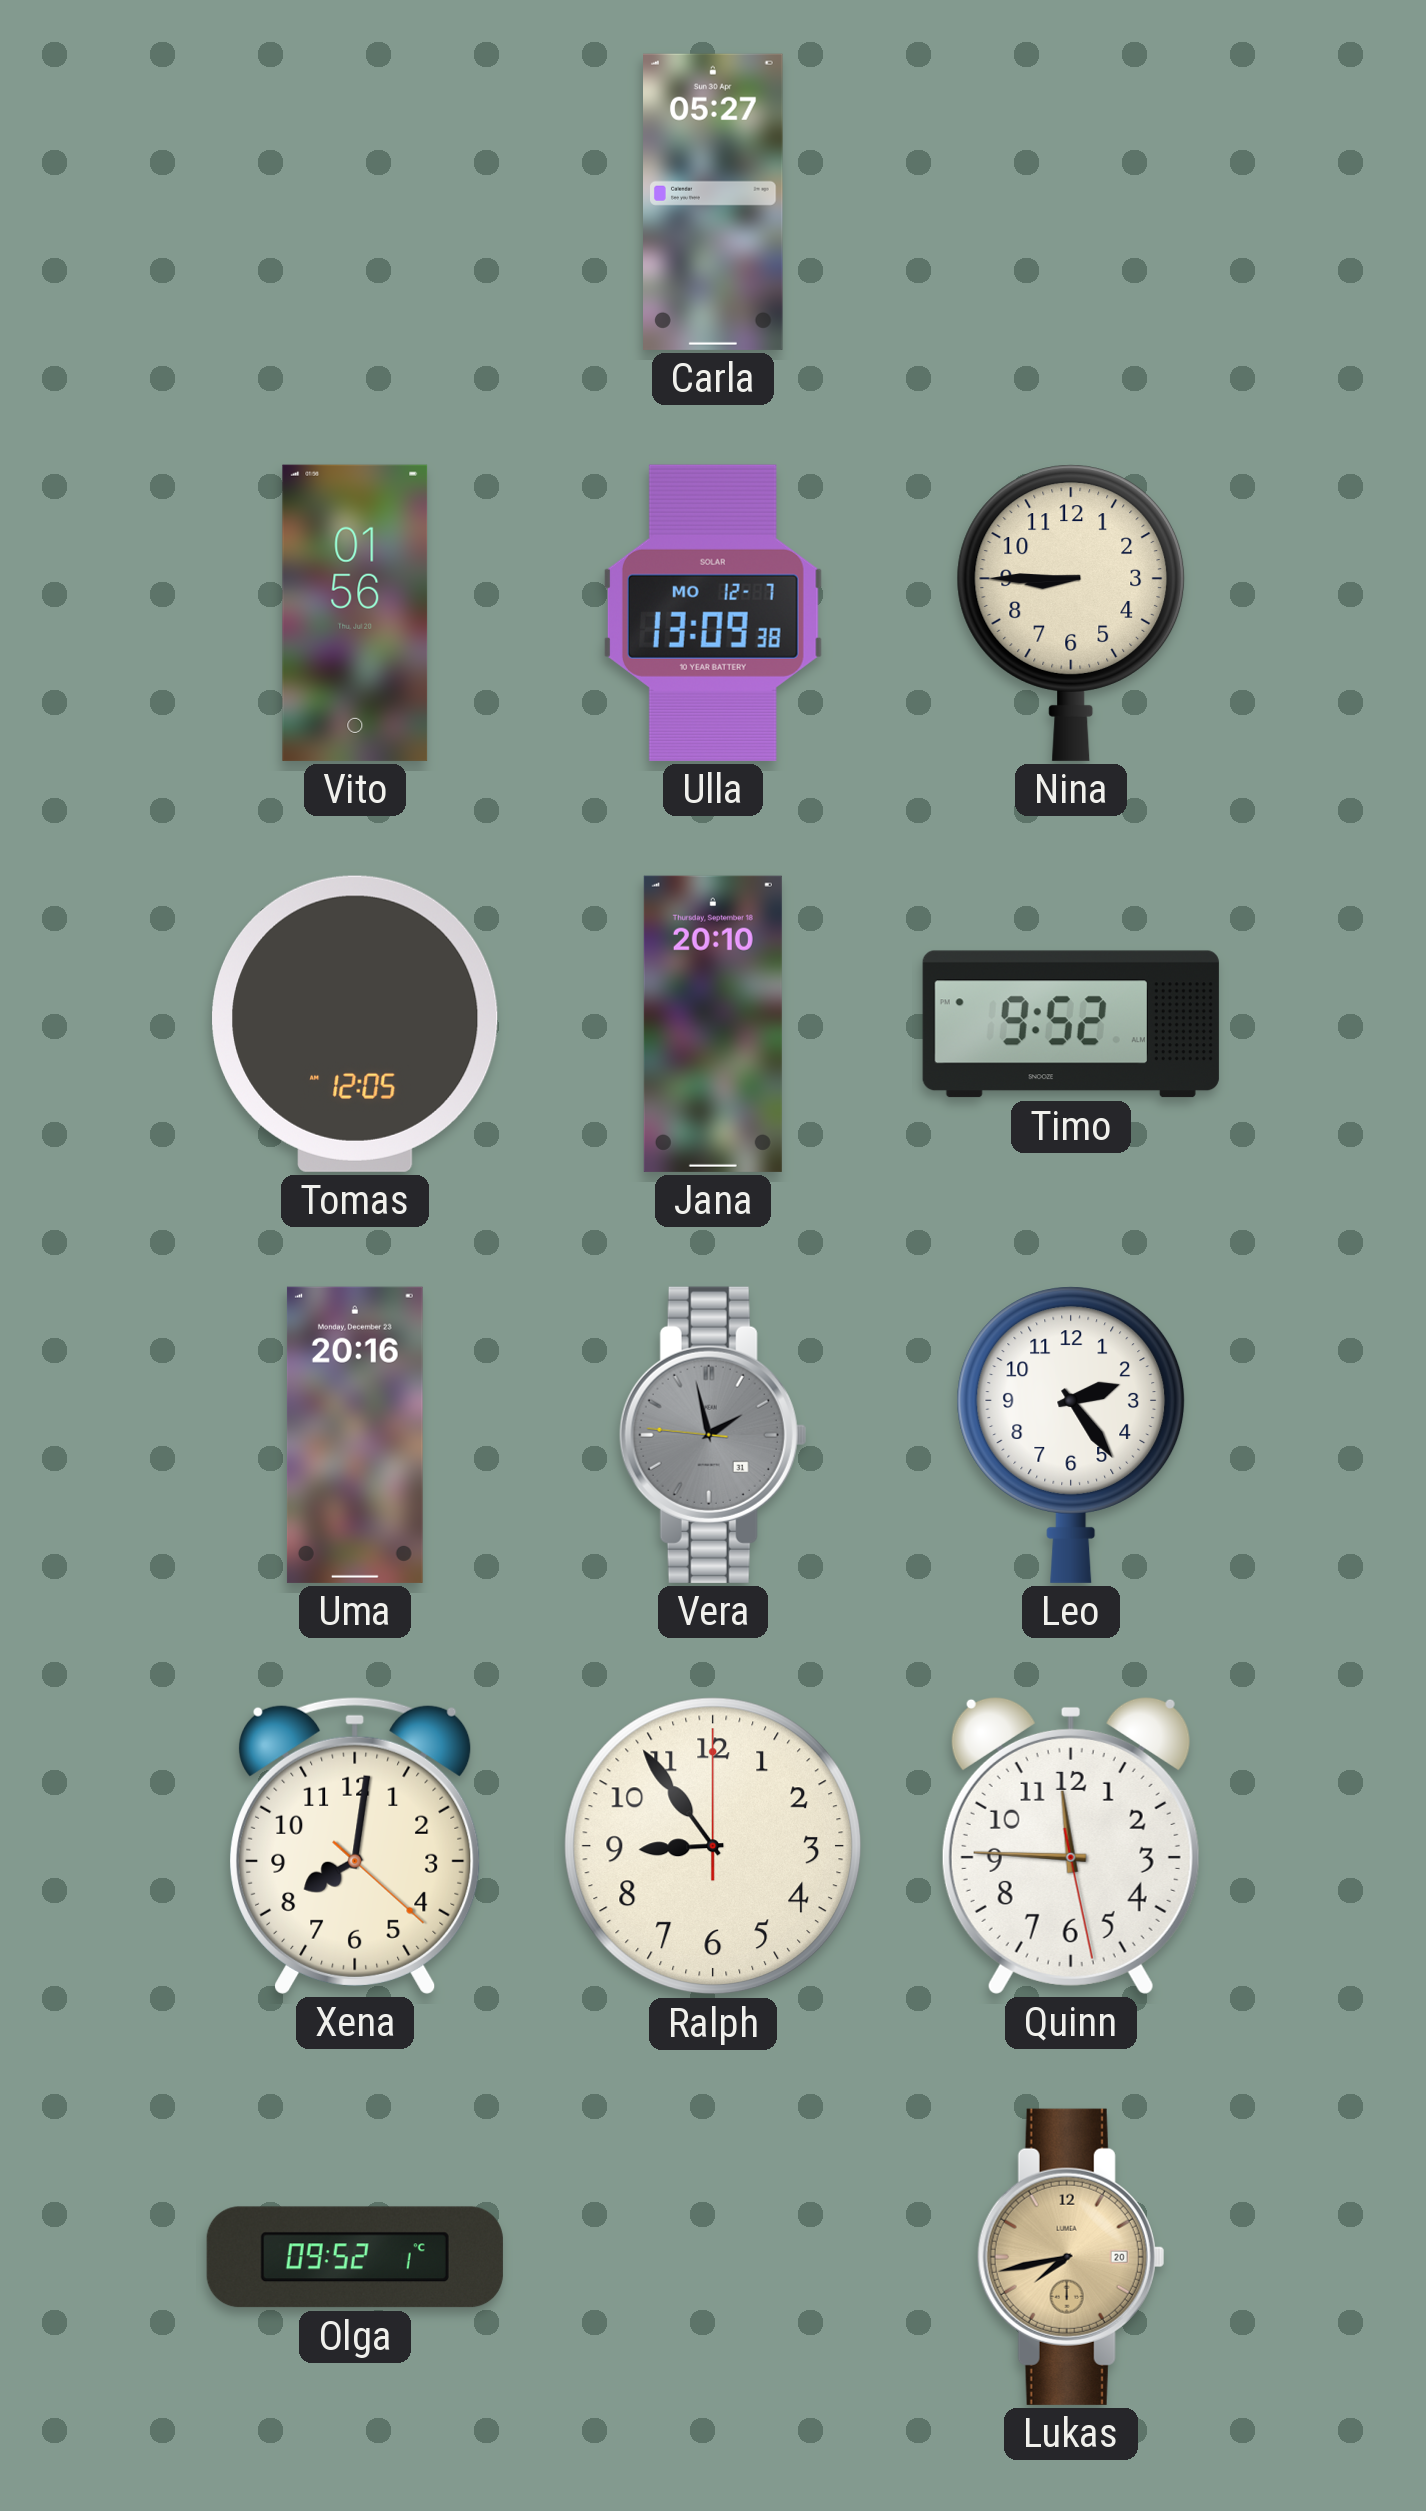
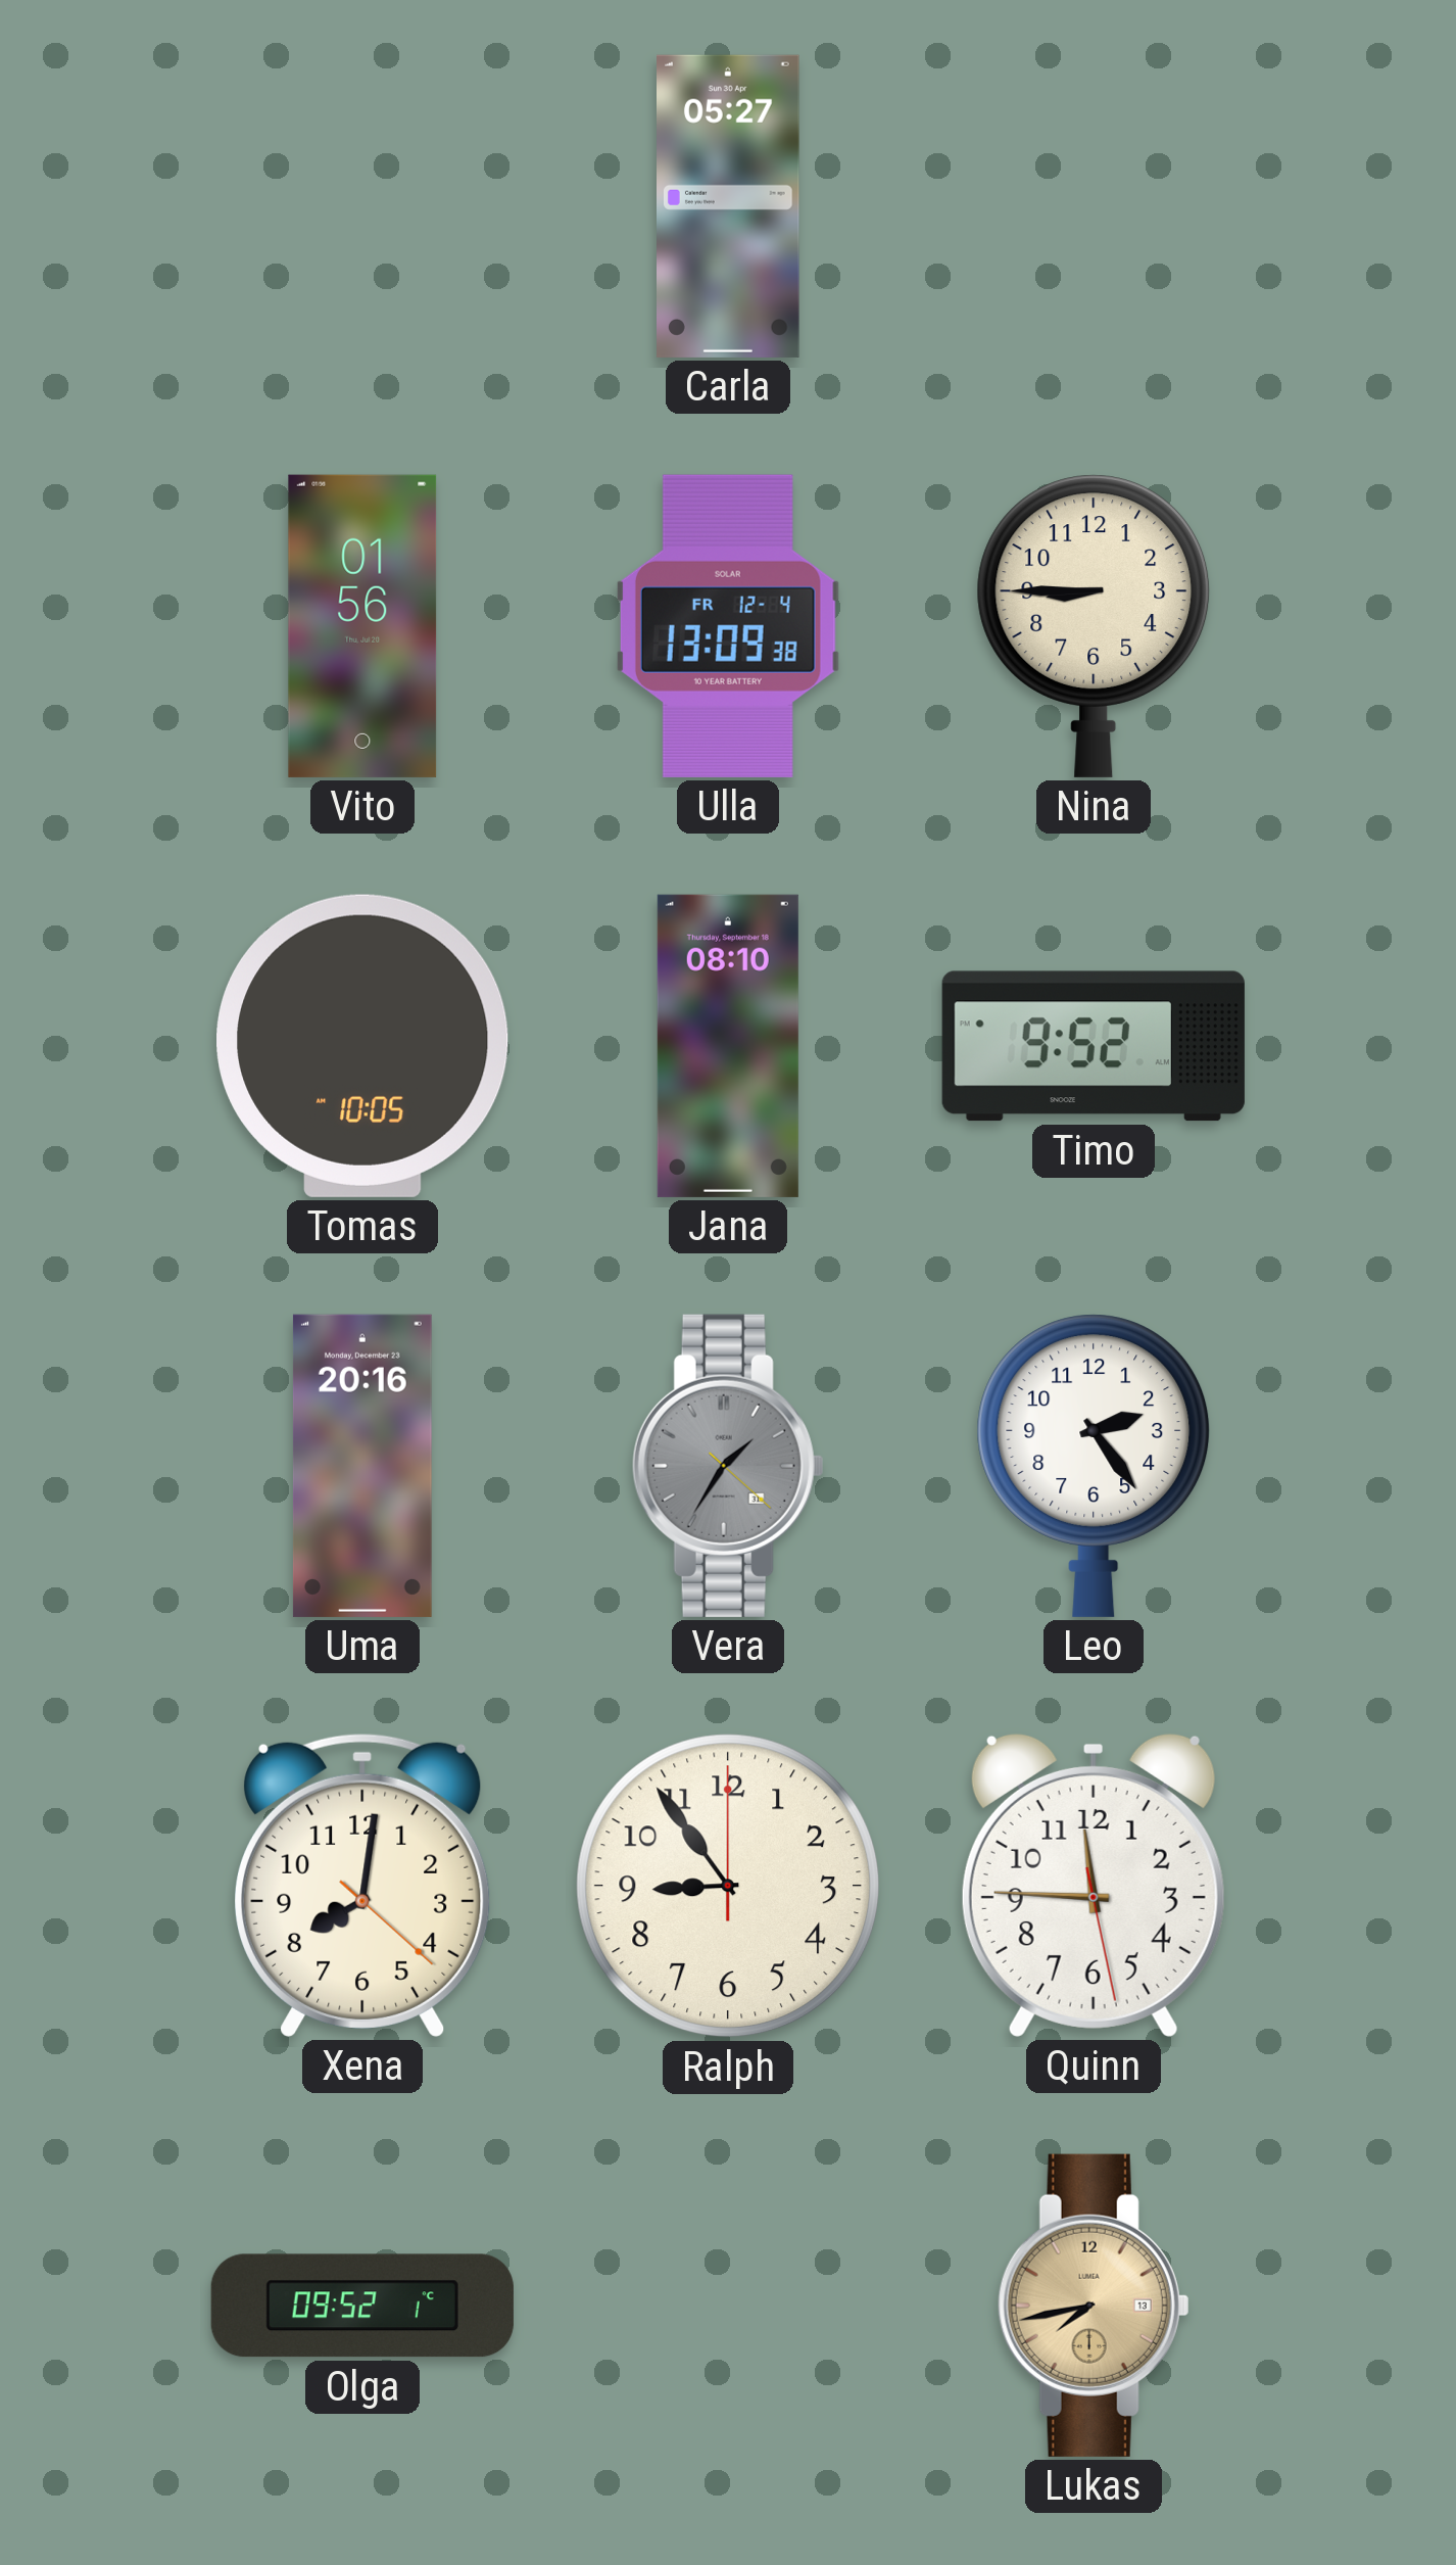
Ulla date: MO 12-7 -> FR 12-4 (728, 626)
Tomas: 12:05 -> 10:05 (362, 1046)
Jana: 20:10 -> 08:10 (728, 1046)
Vera: 1:57 -> 1:35 (728, 1466)
Lukas date: 20 -> 13 (1094, 2306)
